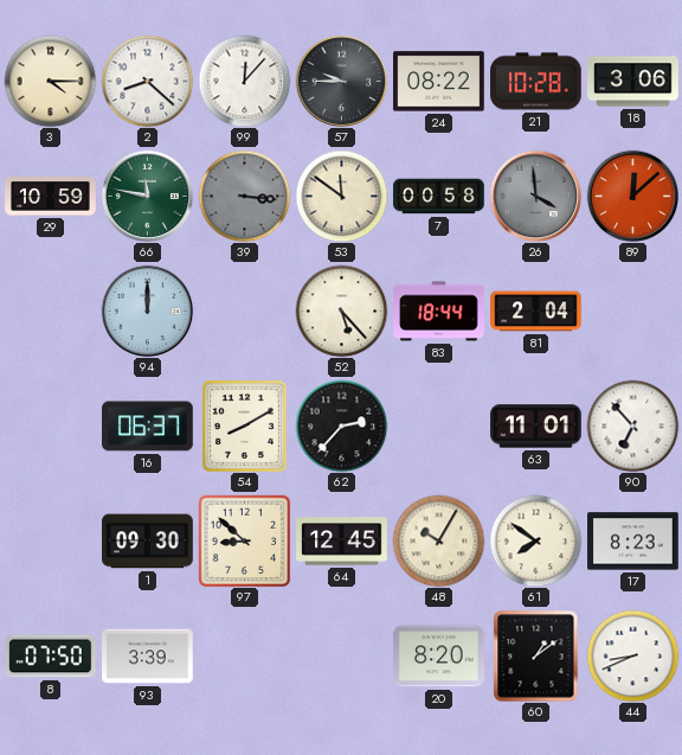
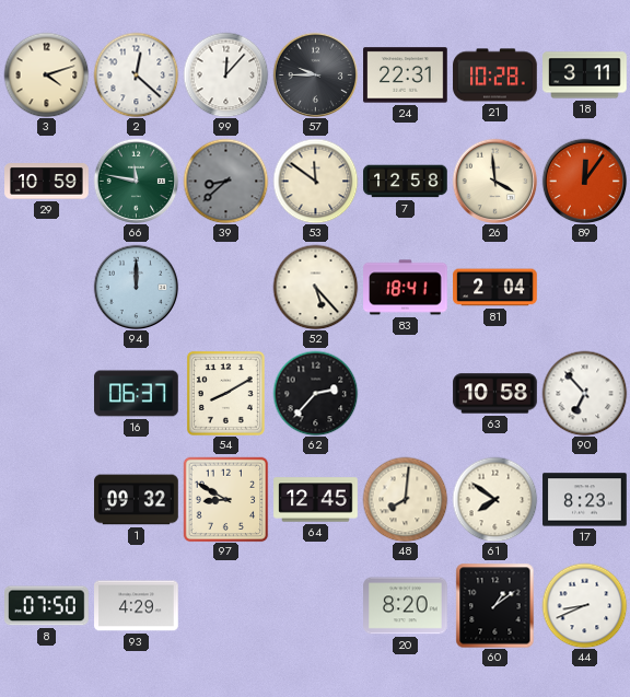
3: 4:15 -> 4:12 (46, 74)
2: 8:22 -> 12:22 (136, 74)
24: 08:22 -> 22:31 (406, 75)
18: 3:06 -> 3:11 (585, 75)
39: 3:16 -> 8:38 (225, 181)
7: 00:58 -> 12:58 (406, 182)
26 dial: grey -> cream (494, 181)
89: 12:08 -> 12:06 (584, 181)
83: 18:44 -> 18:41 (406, 288)
63: 11:01 -> 10:58 (495, 394)
1: 09:30 -> 09:32 (137, 500)
97: 8:52 -> 8:50 (225, 499)
48: 10:05 -> 8:01 (405, 499)
93: 3:39 -> 4:29 (137, 606)
